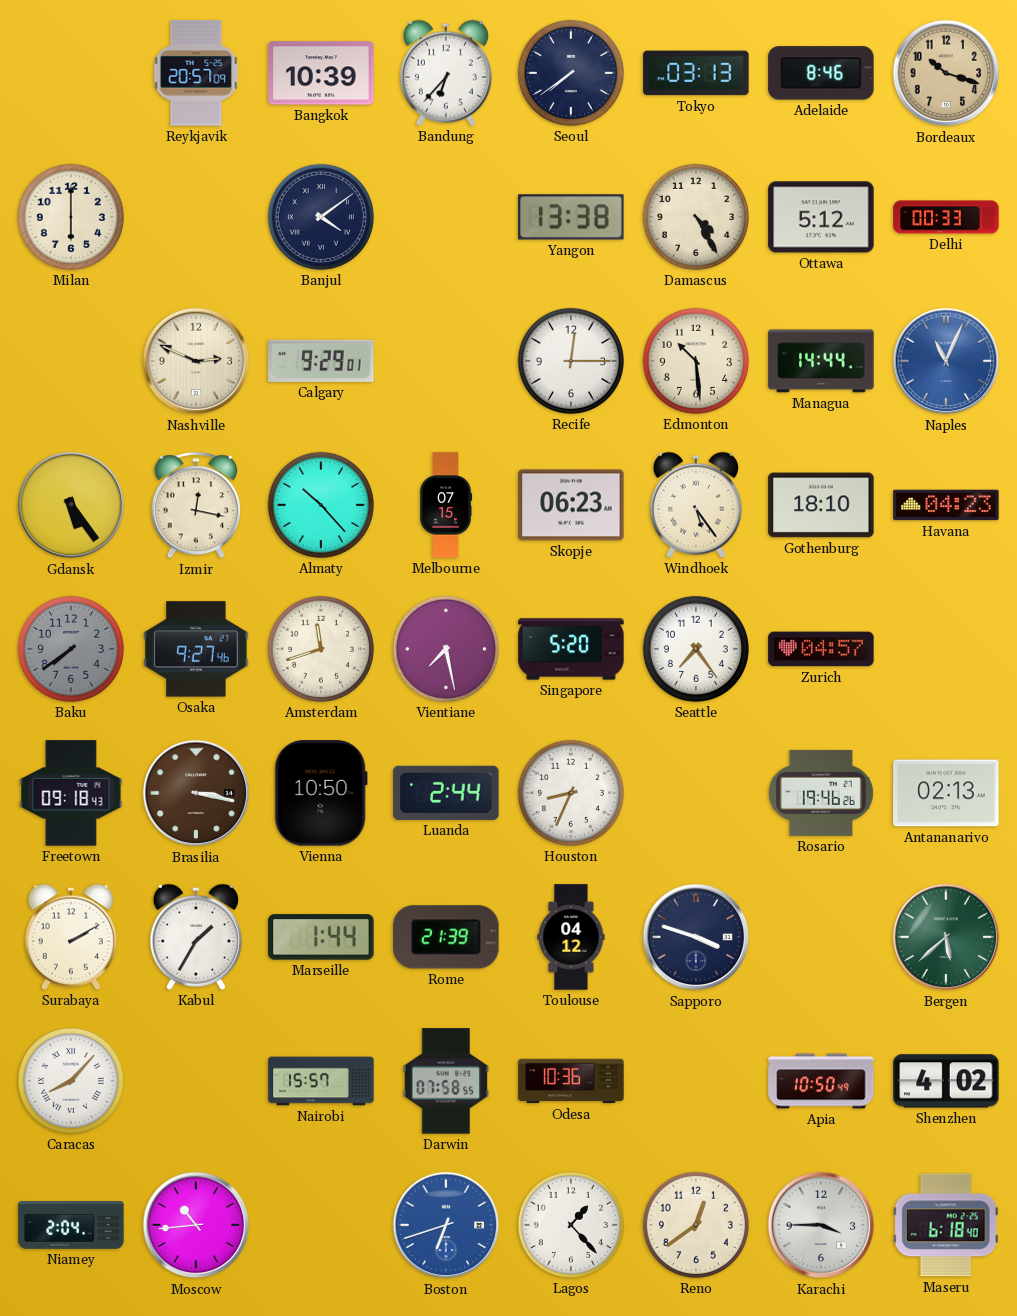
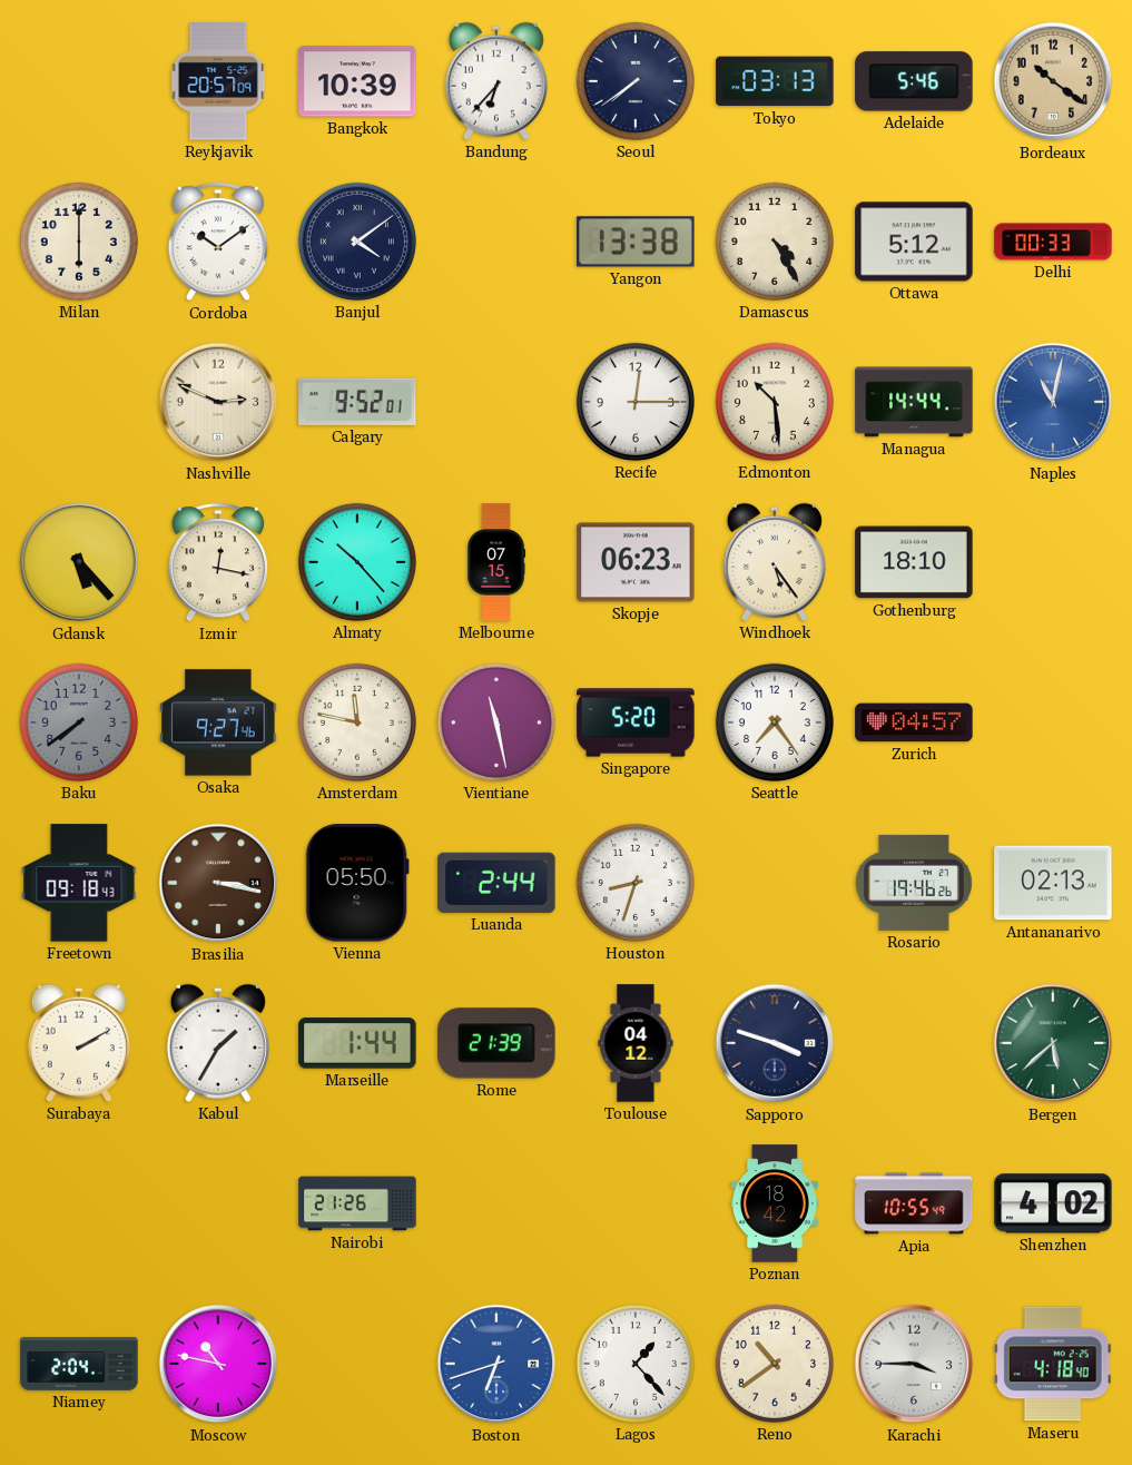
Adelaide: 8:46 -> 5:46 (914, 81)
Bordeaux: 10:18 -> 10:21 (1053, 81)
Cordoba: none -> 10:09 (217, 243)
Calgary: 9:29 -> 9:52 (357, 402)
Naples: 11:04 -> 11:02 (1053, 402)
Gdansk: 5:24 -> 5:23 (79, 562)
Havana: 04:23 -> none (946, 505)
Amsterdam: 11:42 -> 11:47 (357, 722)
Vientiane: 7:28 -> 11:28 (496, 722)
Vienna: 10:50 -> 05:50 (357, 883)
Houston: 8:34 -> 8:33 (636, 883)
Caracas: 8:07 -> none (71, 1081)
Nairobi: 15:57 -> 21:26 (357, 1203)
Darwin: 07:58 -> none (445, 1081)
Odesa: 10:36 -> none (571, 1081)
Poznan: none -> 18:42 (775, 1203)
Apia: 10:50 -> 10:55 (914, 1203)
Moscow: 10:44 -> 10:47 (218, 1364)
Reno: 12:39 -> 10:39 (775, 1364)
Maseru: 6:18 -> 4:18 (1053, 1364)
